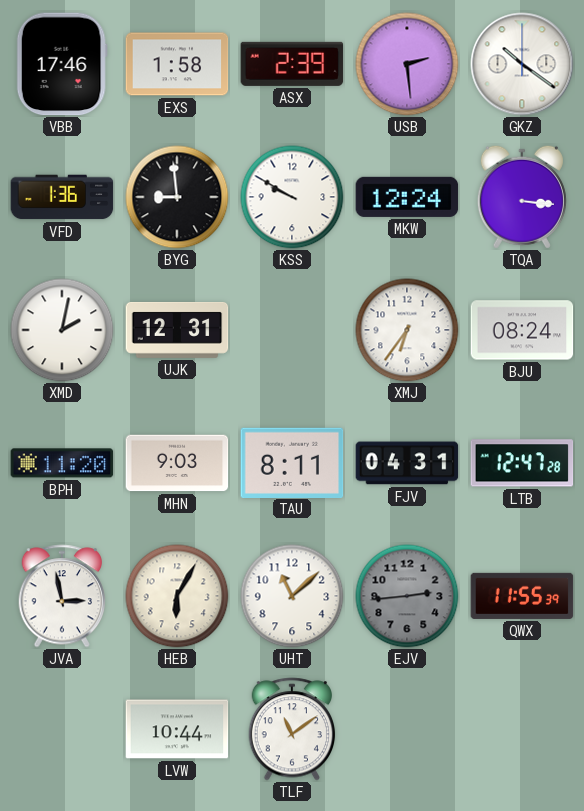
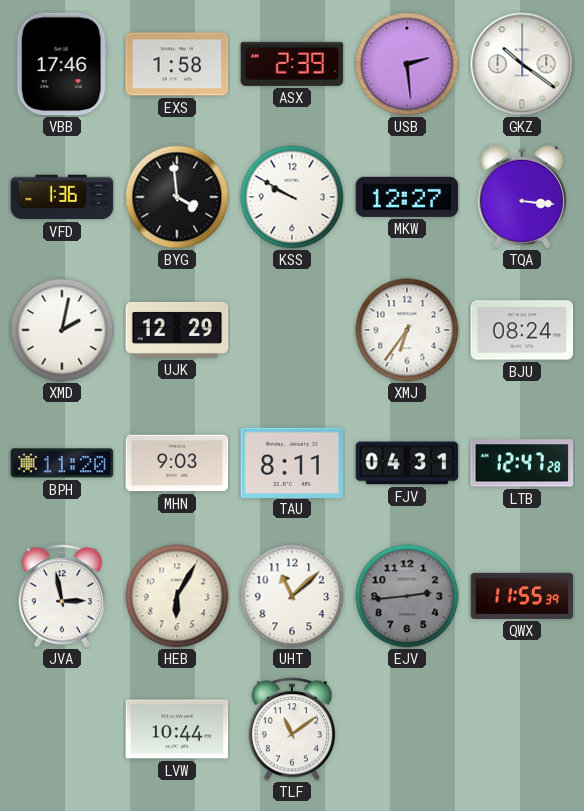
BYG: 8:59 -> 3:59 (177, 197)
MKW: 12:24 -> 12:27 (407, 197)
UJK: 12:31 -> 12:29 (177, 330)
